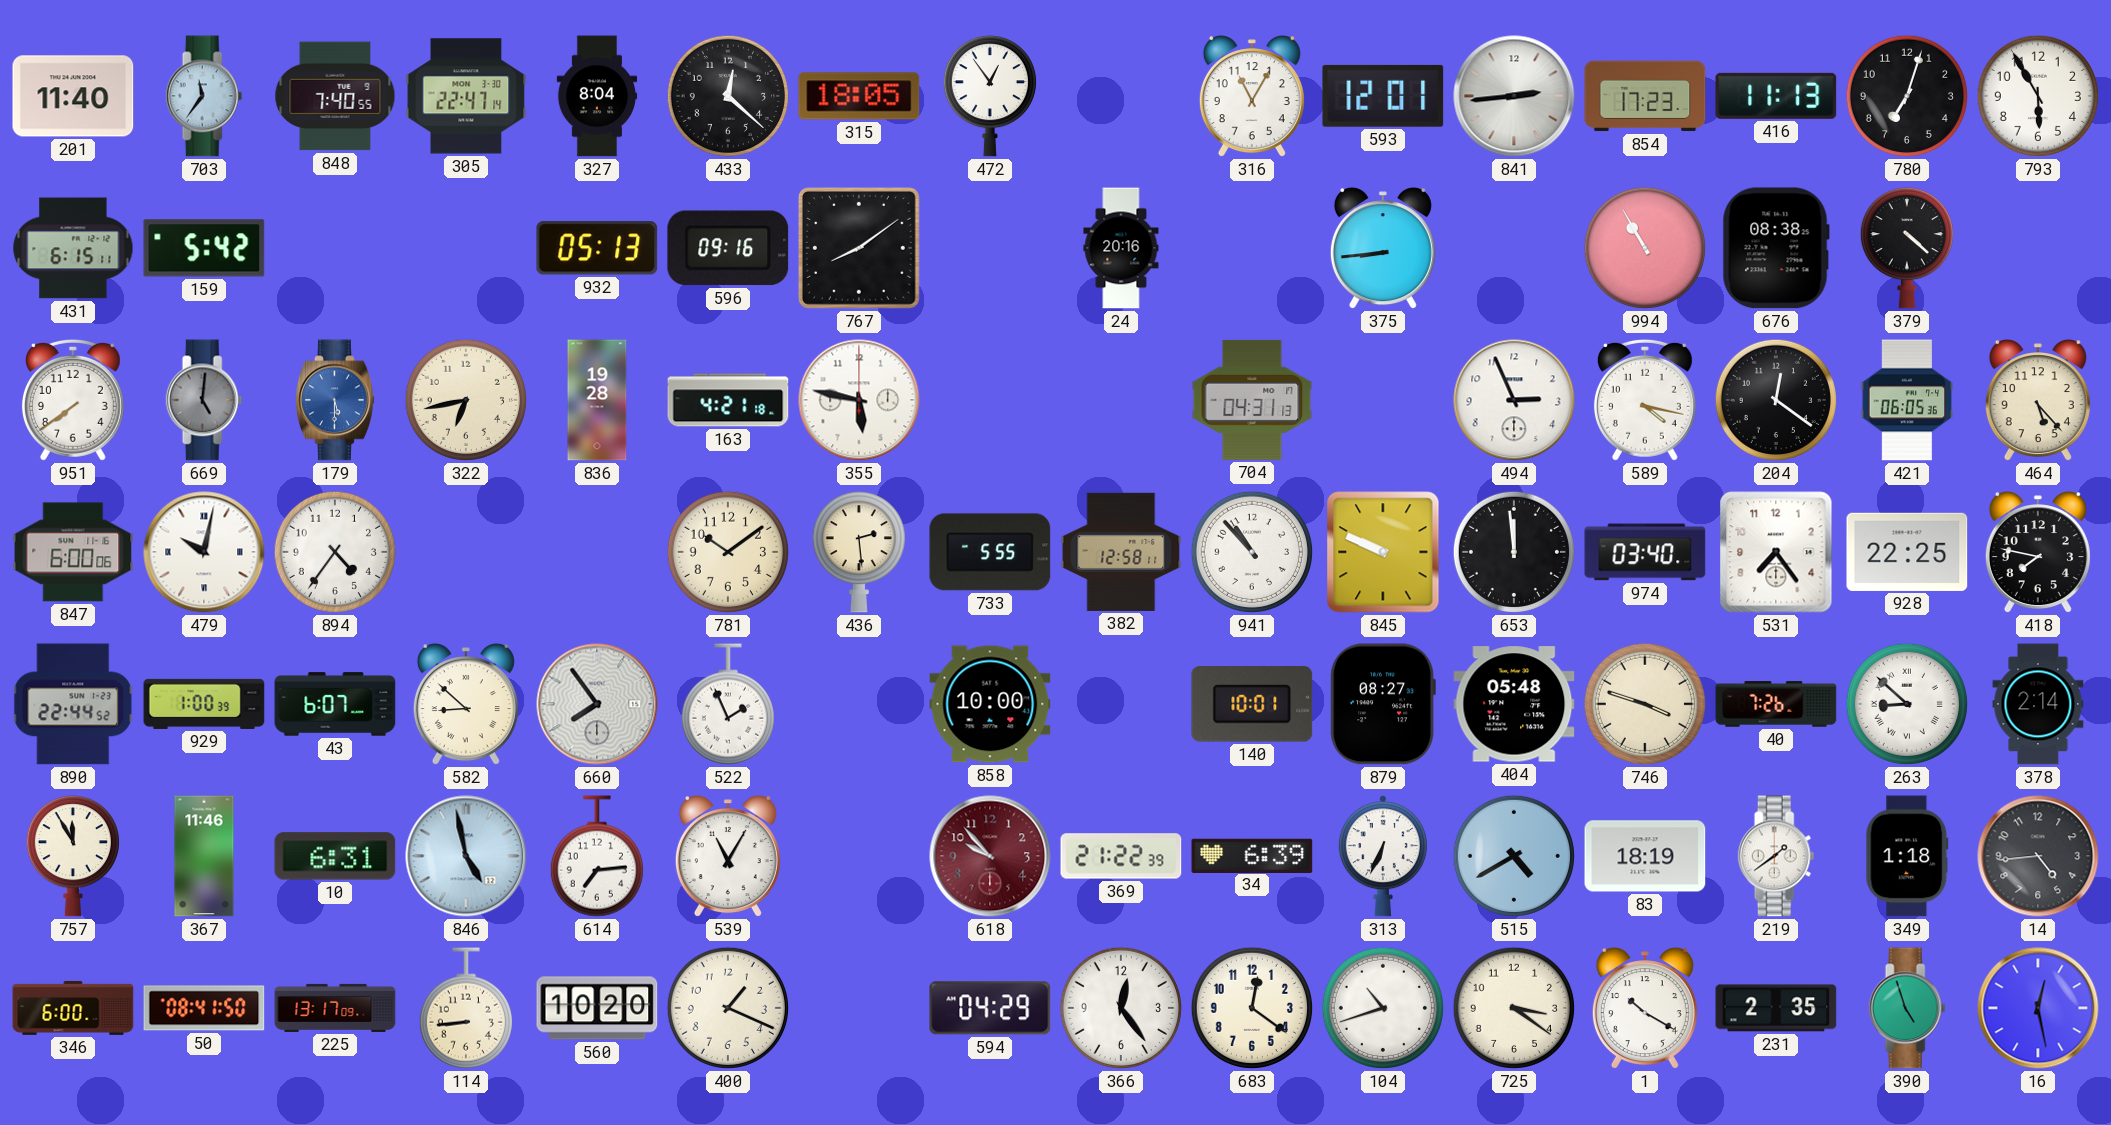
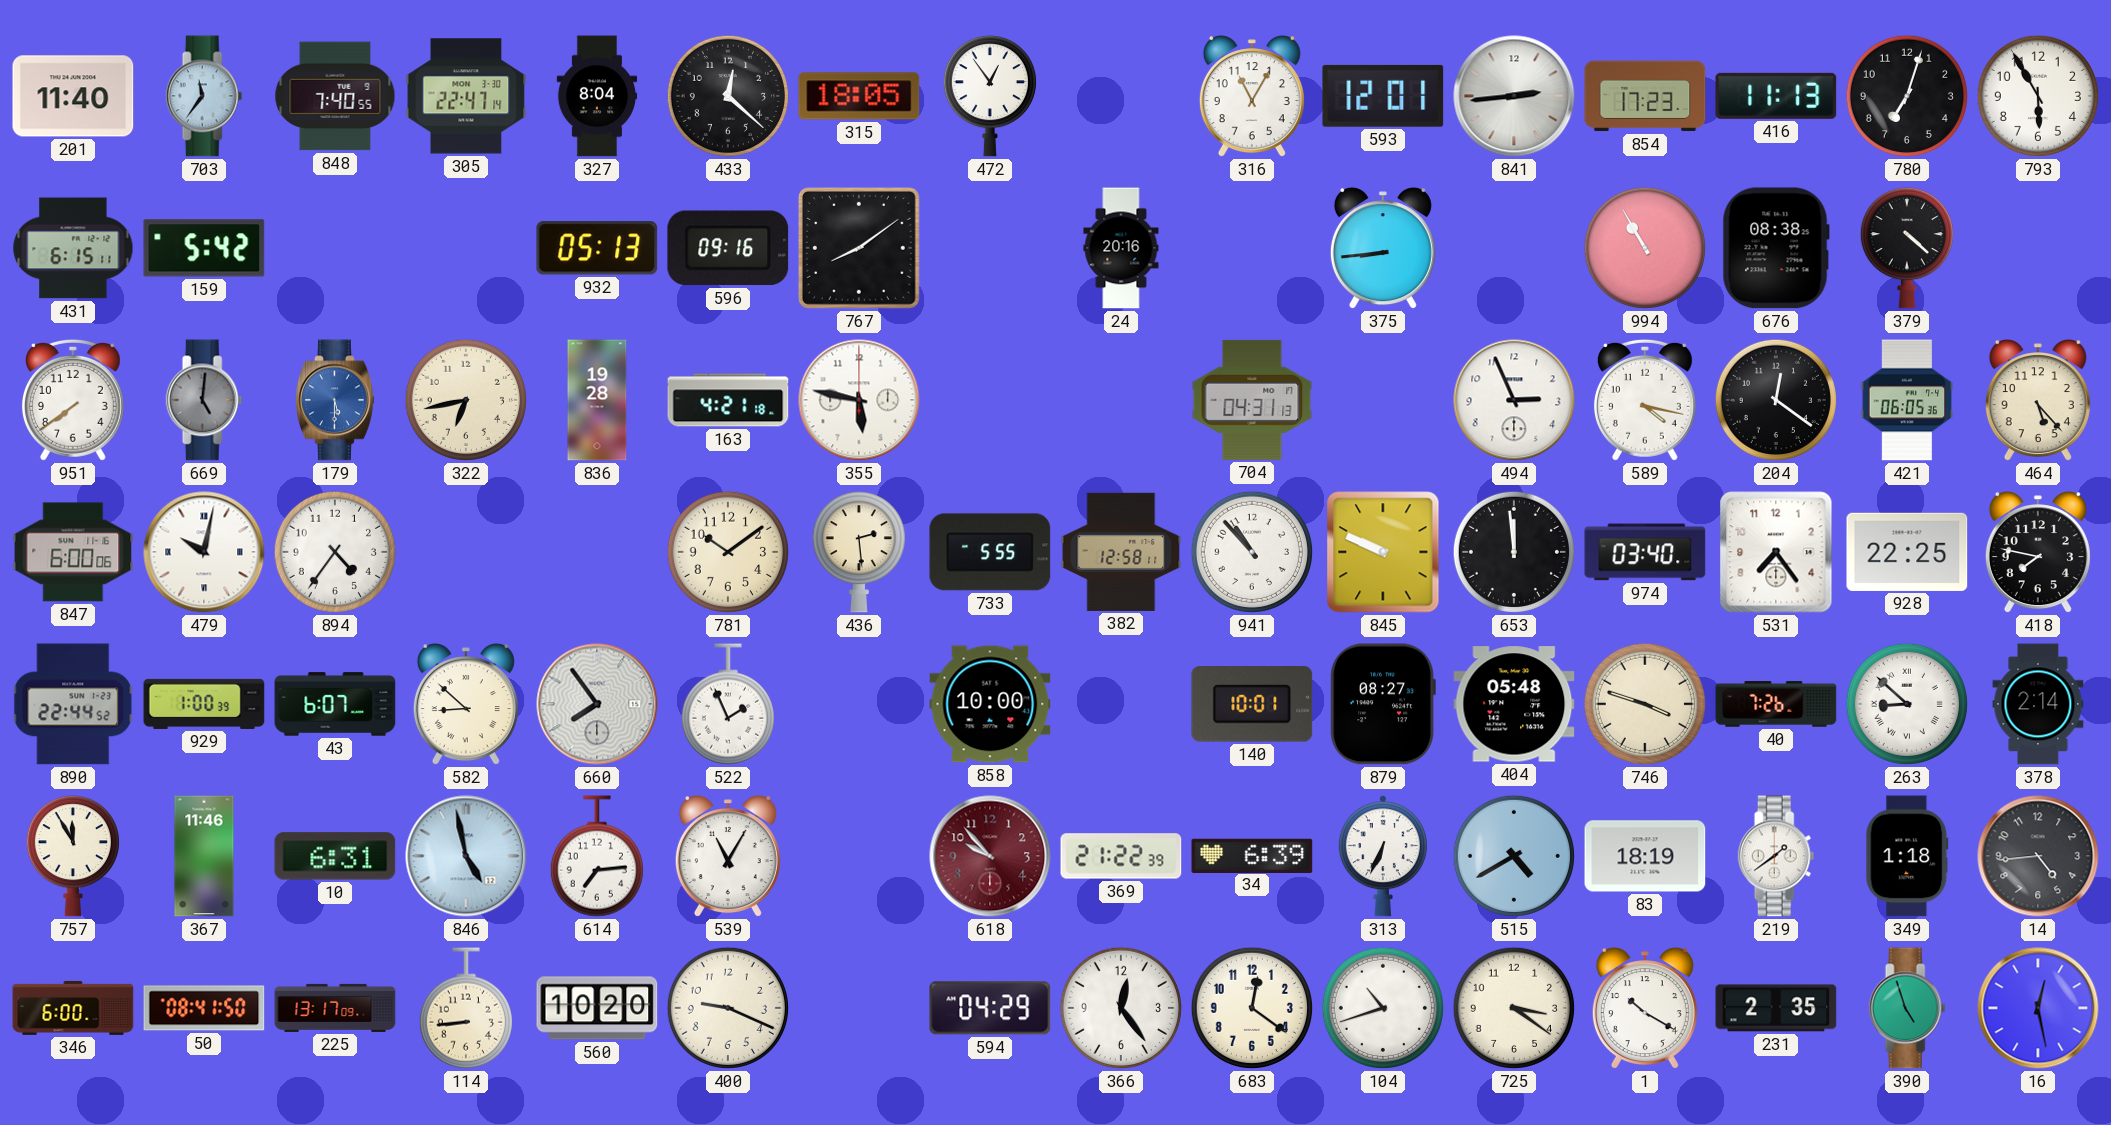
400: 1:19 -> 9:19 (728, 1008)
